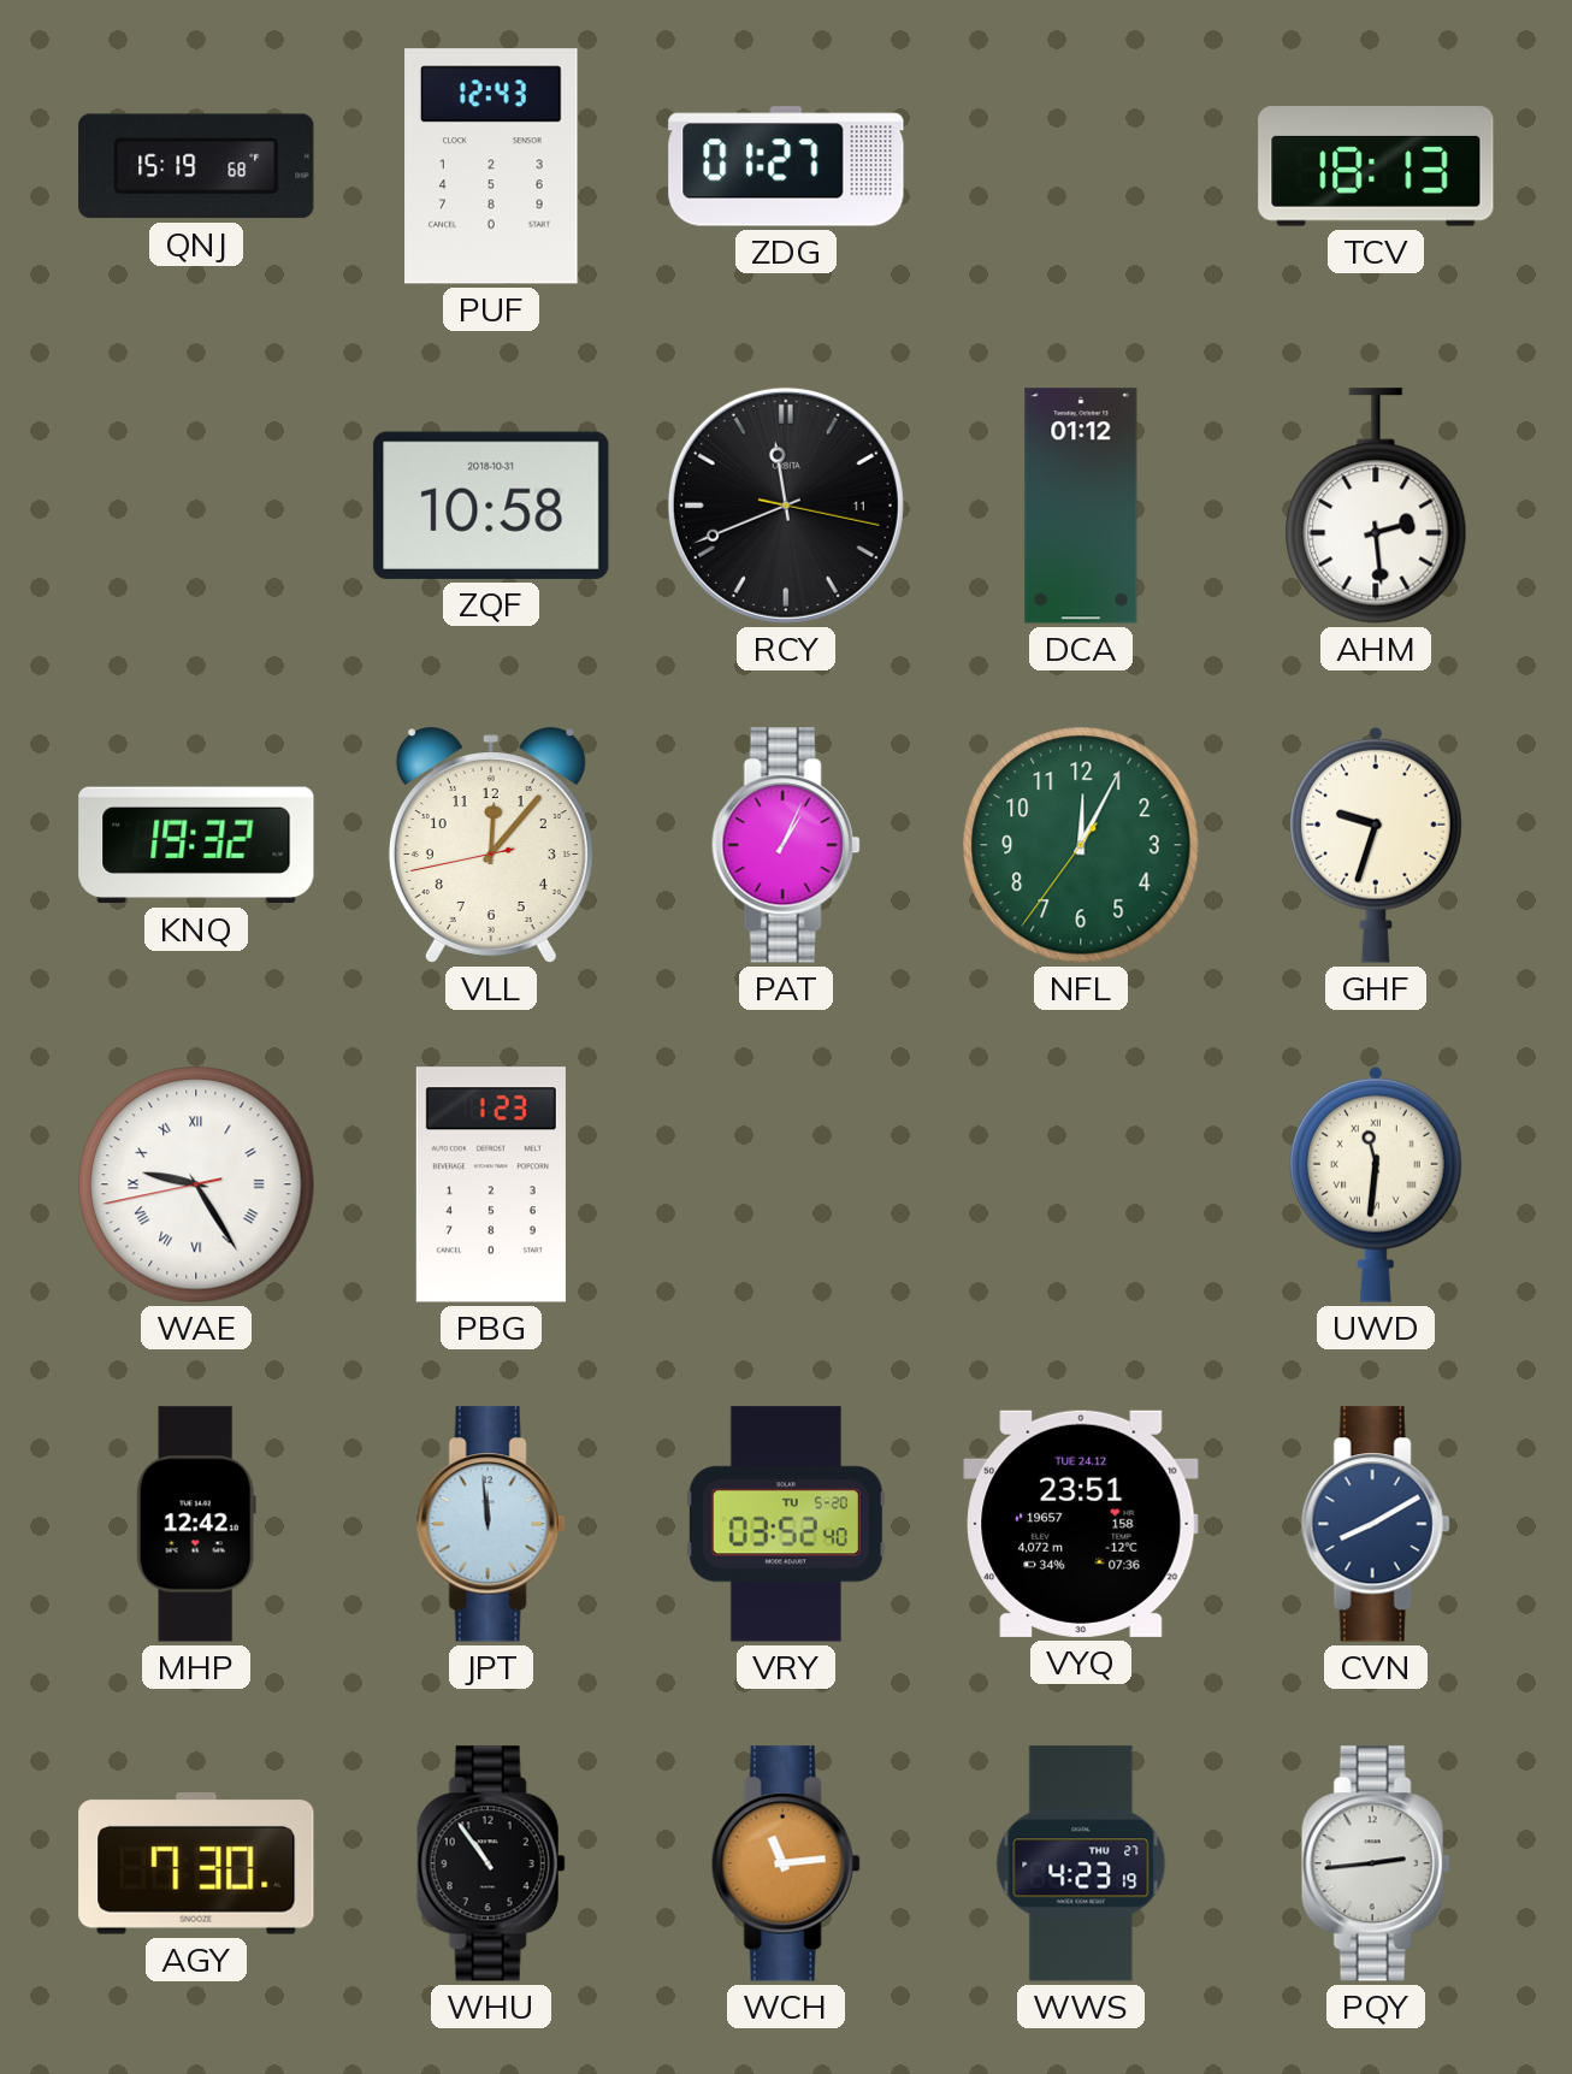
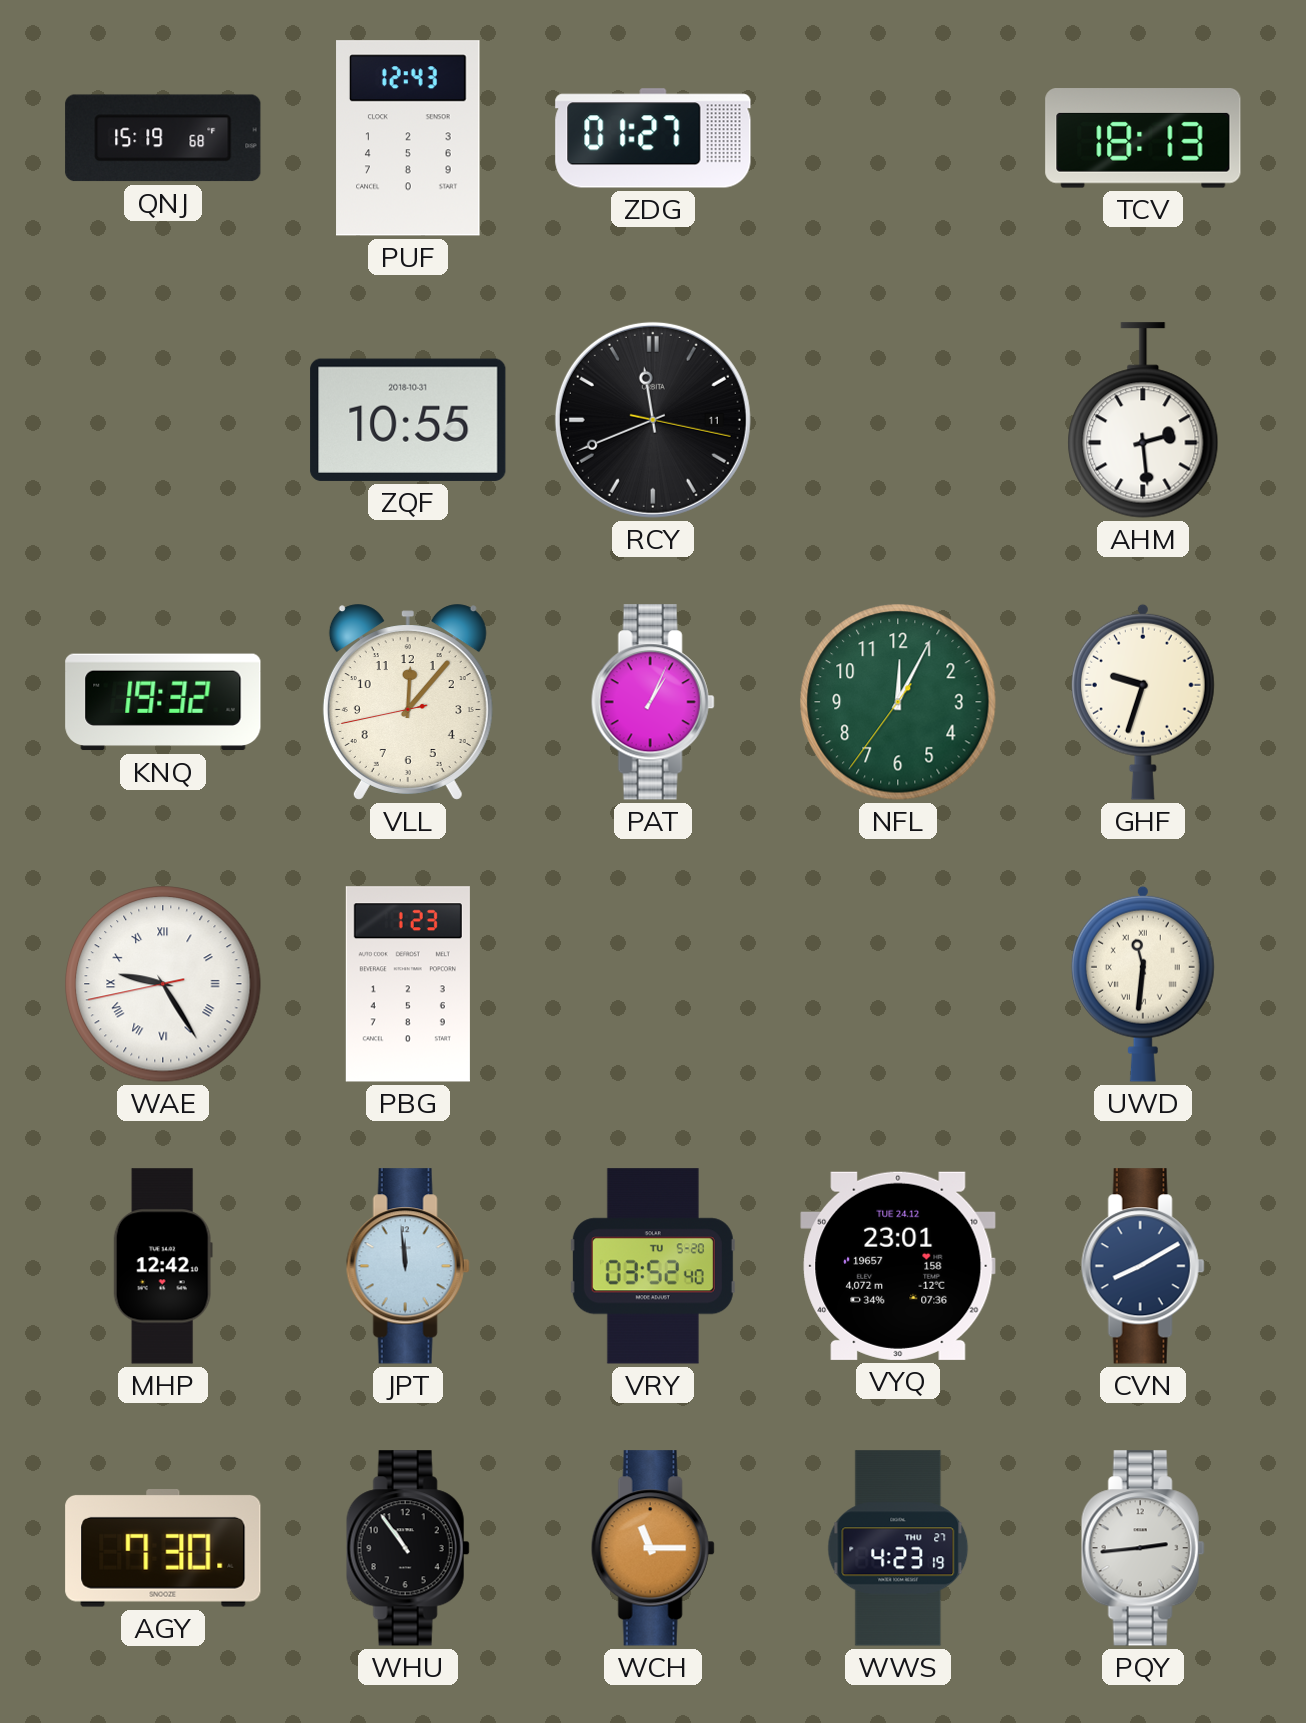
ZQF: 10:58 -> 10:55 (408, 420)
DCA: 01:12 -> none (1081, 506)
VYQ: 23:51 -> 23:01 (898, 1266)
WCH: 11:14 -> 11:15 (653, 1548)
